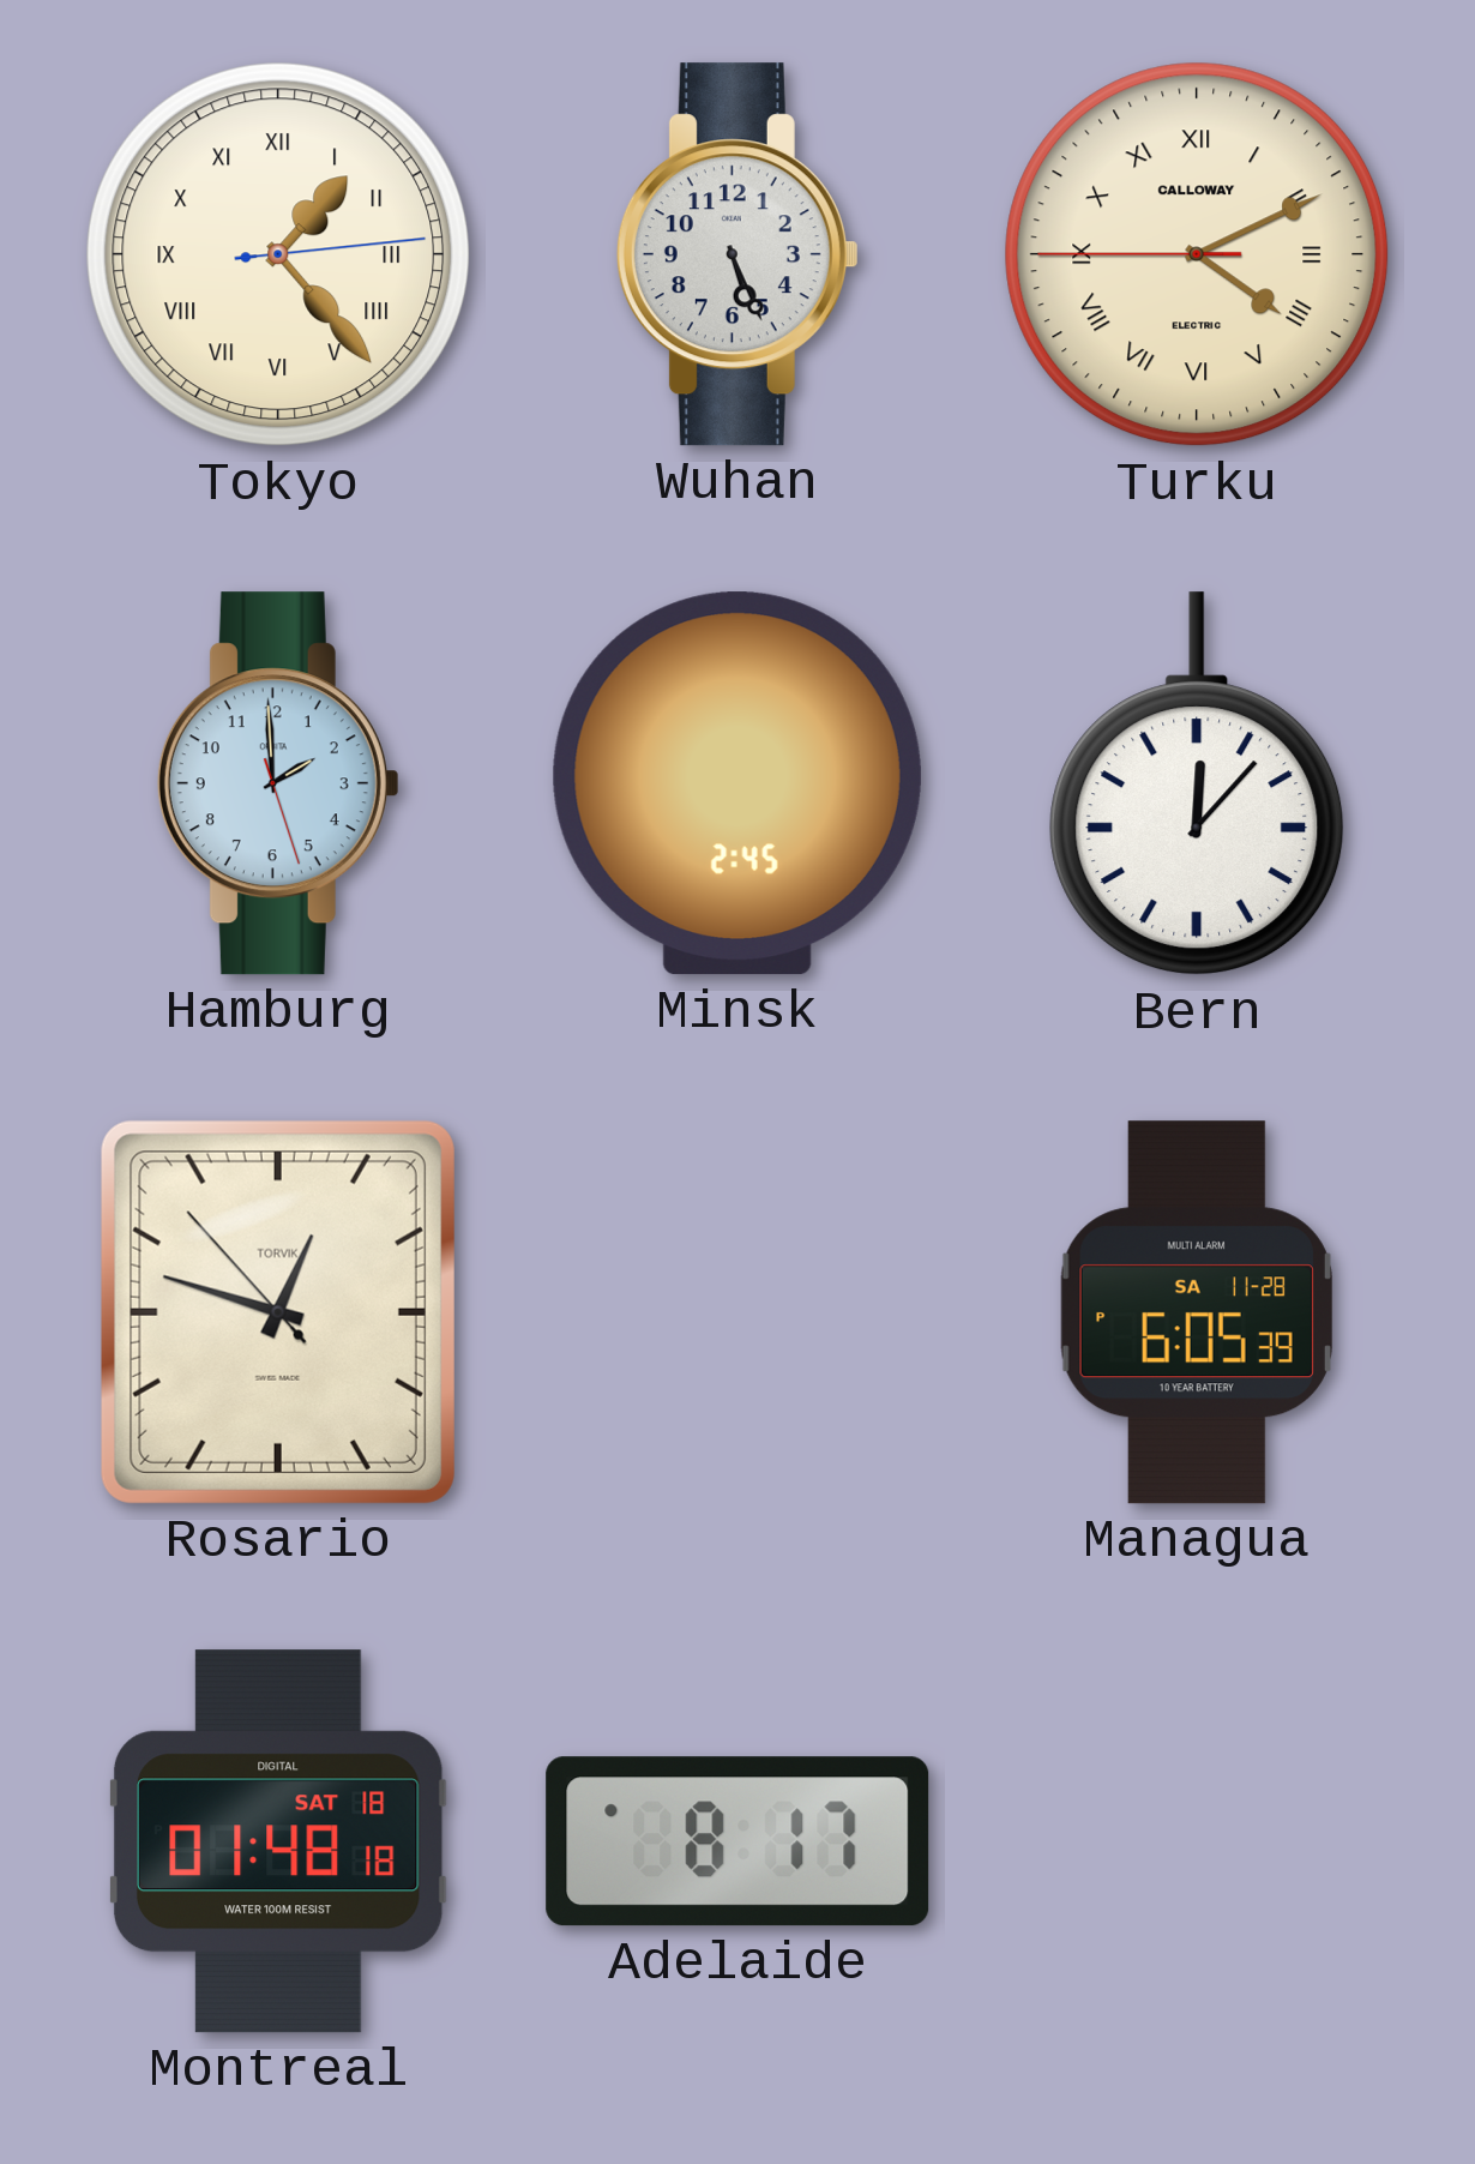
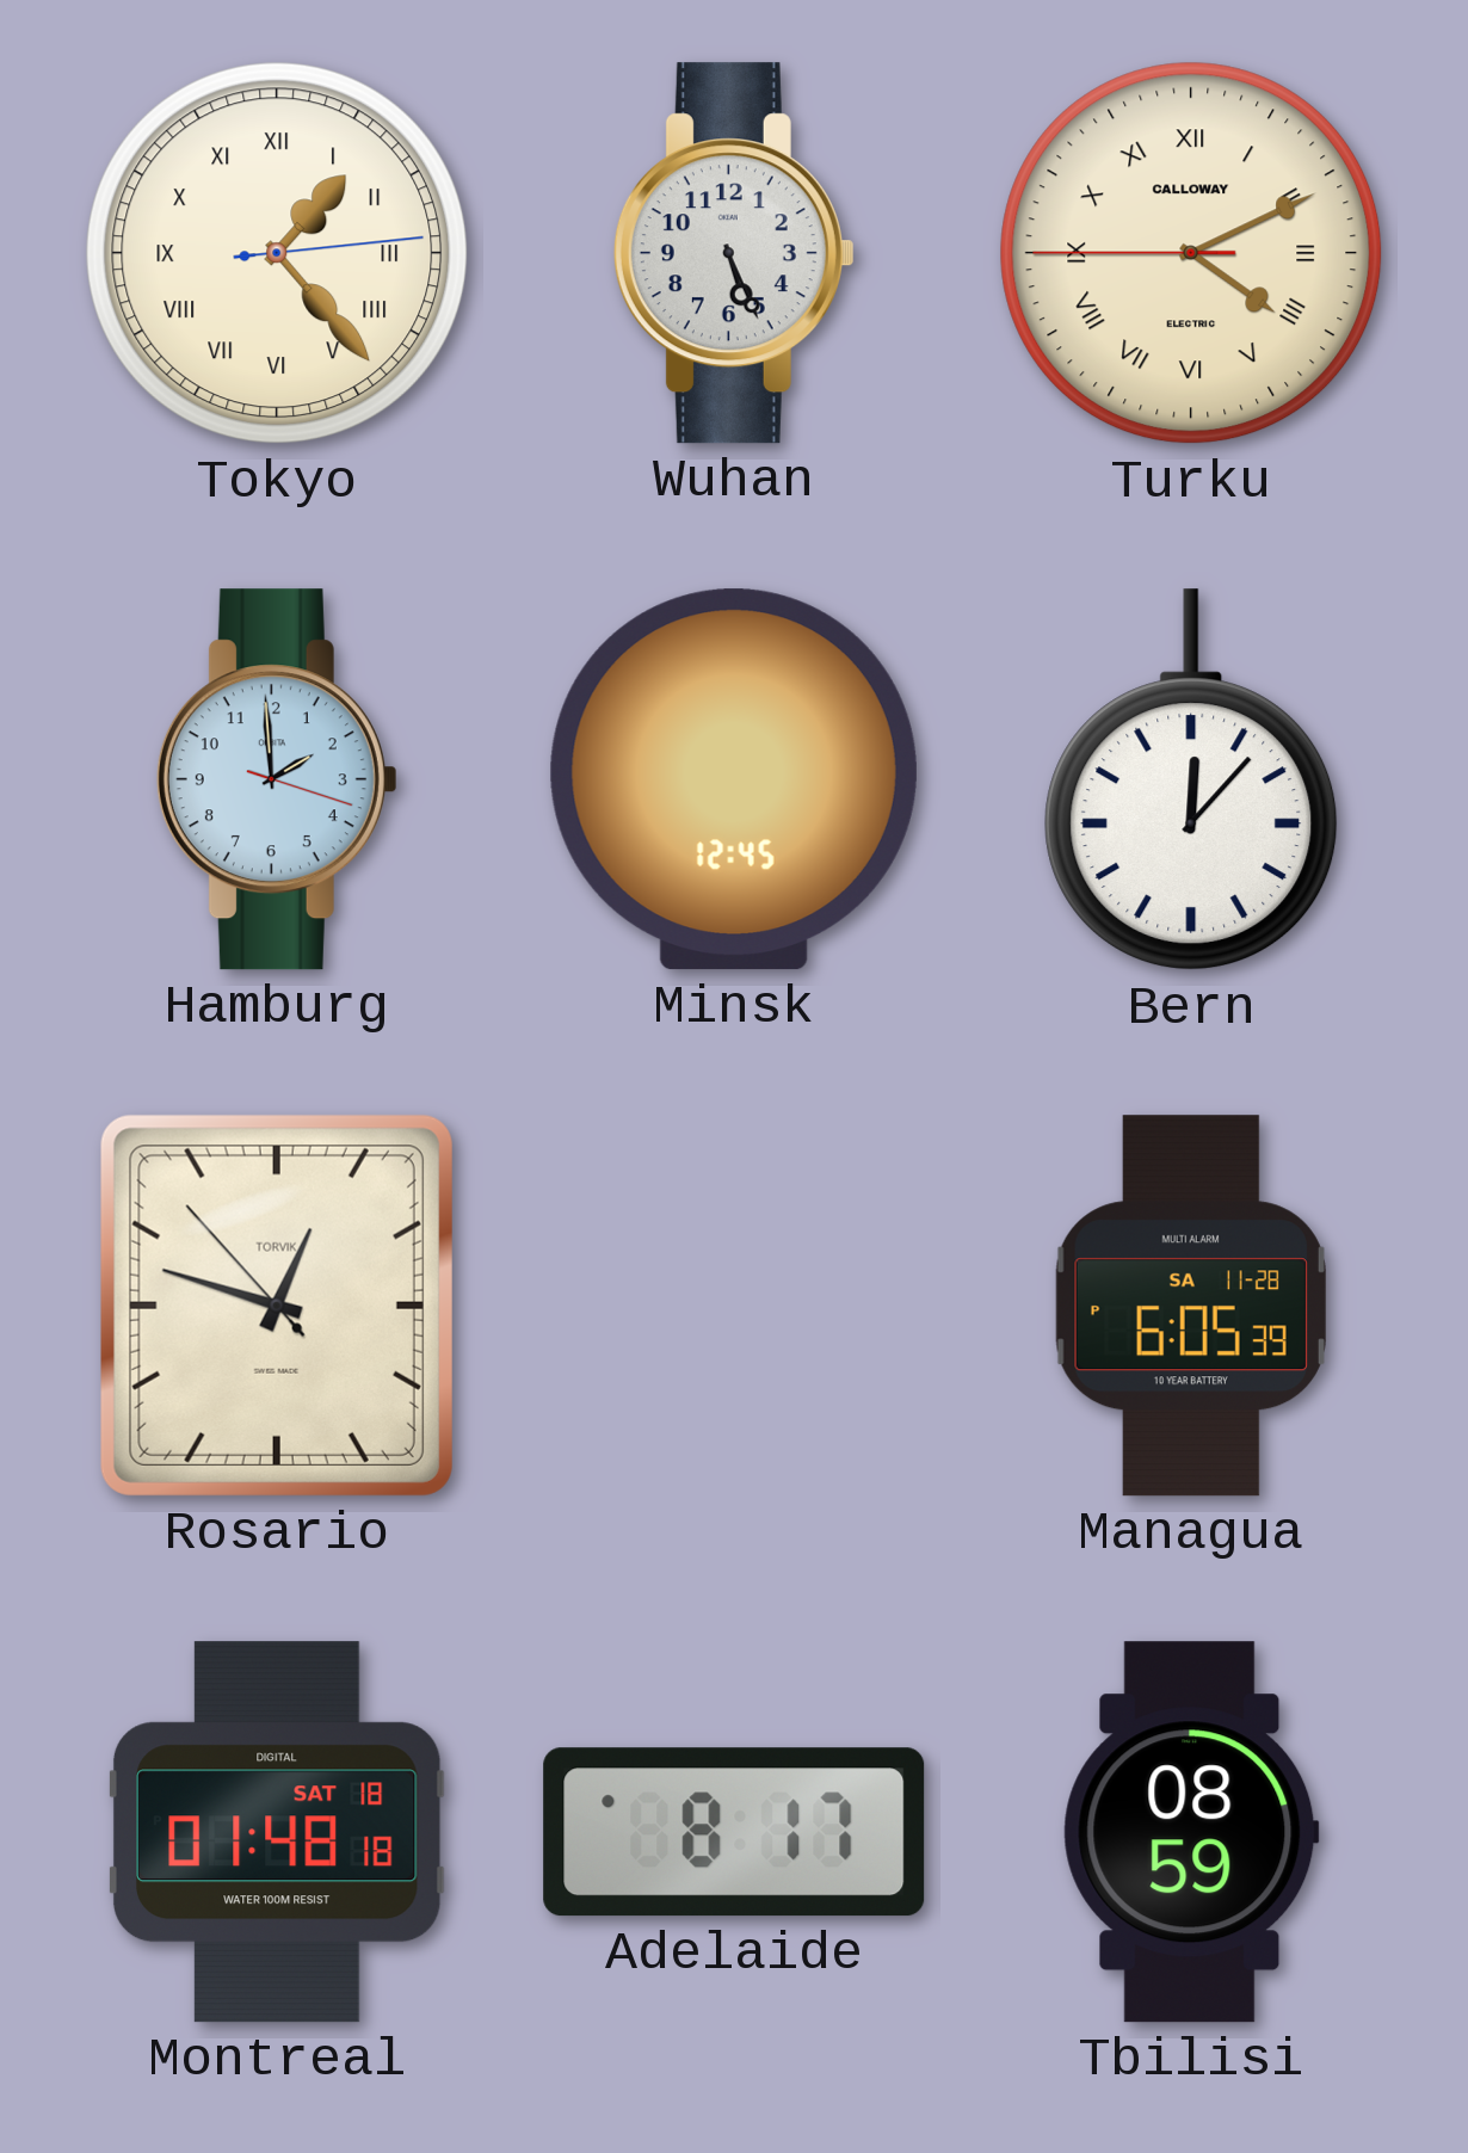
Hamburg: 1:59:27 -> 1:59:18 (277, 779)
Minsk: 2:45 -> 12:45 (734, 779)
Tbilisi: none -> 08:59 (1191, 1832)
